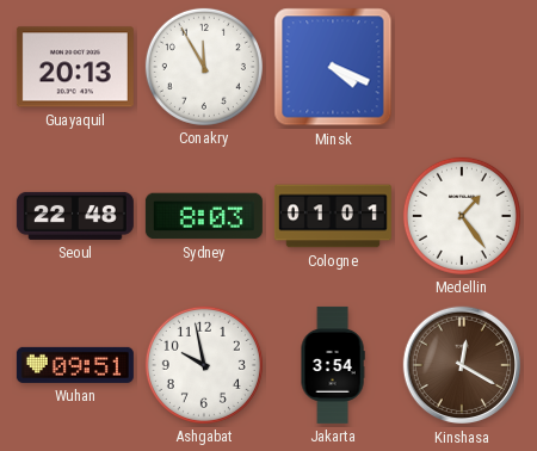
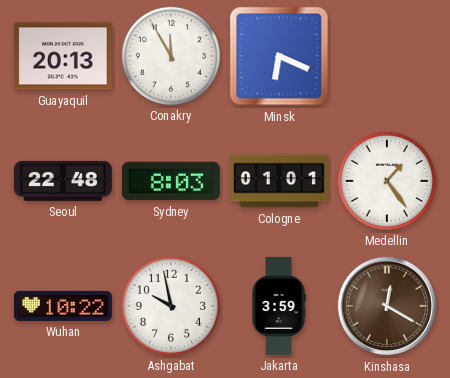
Minsk: 4:19 -> 6:19 (279, 56)
Wuhan: 09:51 -> 10:22 (63, 306)
Jakarta: 3:54 -> 3:59 (279, 306)
